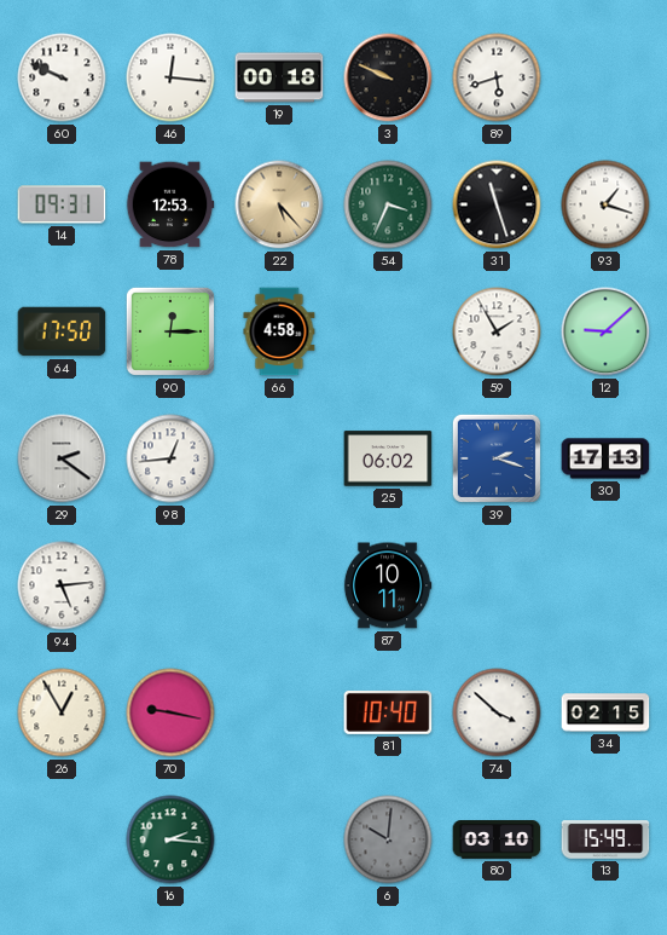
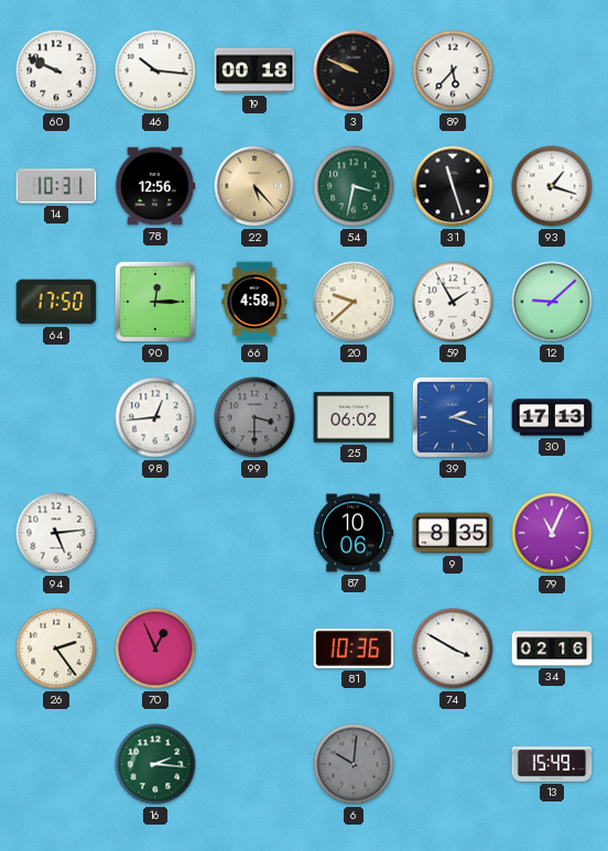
46: 12:16 -> 10:16 (155, 70)
89: 5:42 -> 5:37 (453, 70)
14: 09:31 -> 10:31 (56, 186)
78: 12:53 -> 12:56 (155, 186)
54: 3:34 -> 3:32 (354, 186)
20: none -> 9:38 (354, 302)
29: 2:21 -> none (62, 458)
99: none -> 3:30 (254, 417)
87: 10:11 -> 10:06 (354, 533)
9: none -> 8:35 (453, 533)
79: none -> 11:04 (552, 533)
26: 12:55 -> 2:24 (56, 648)
70: 9:17 -> 12:56 (155, 648)
81: 10:40 -> 10:36 (354, 648)
74: 3:52 -> 3:50 (453, 648)
34: 02:15 -> 02:16 (552, 648)
80: 03:10 -> none (497, 839)
